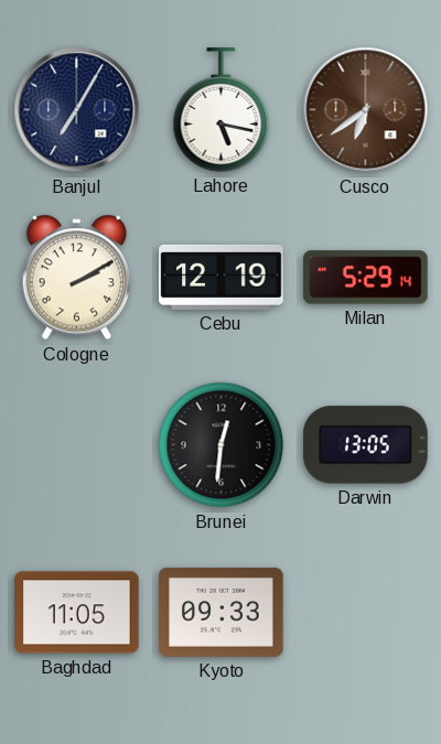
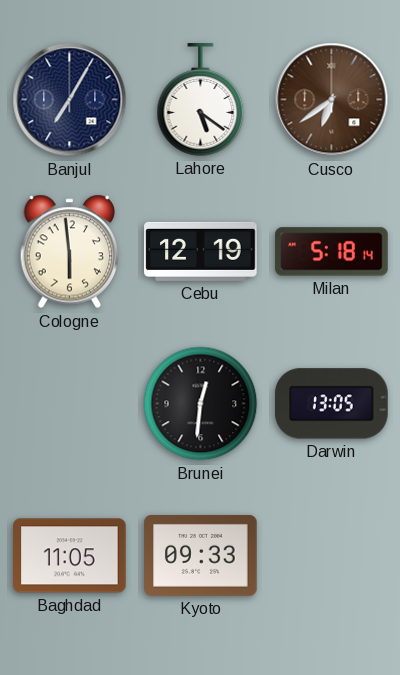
Lahore: 5:17 -> 5:21 (201, 100)
Cologne: 2:10 -> 5:59 (70, 252)
Milan: 5:29 -> 5:18 (332, 252)
